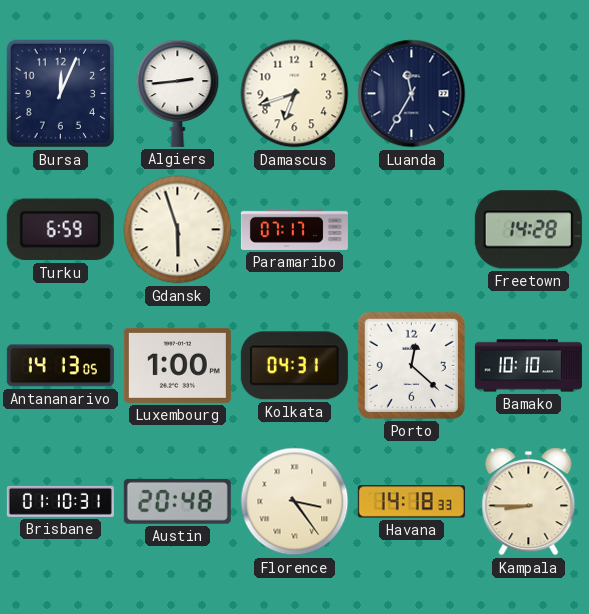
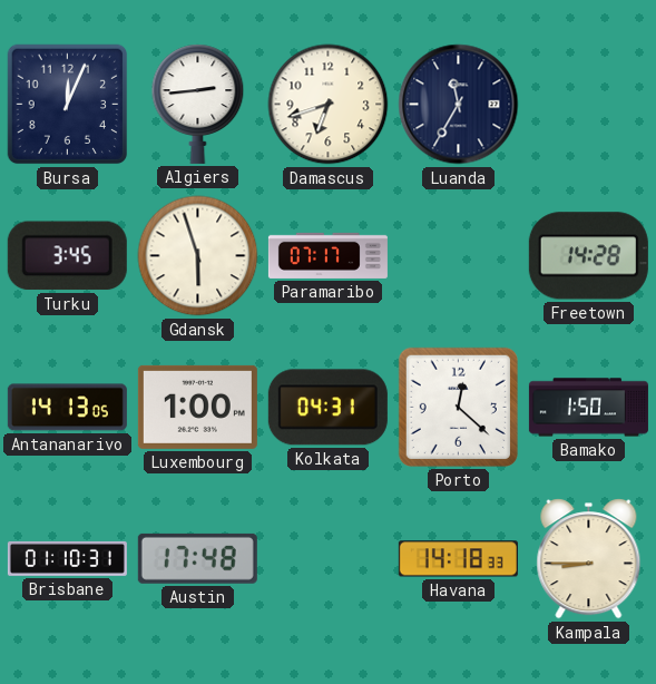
Turku: 6:59 -> 3:45 (67, 256)
Bamako: 10:10 -> 1:50 (588, 408)
Austin: 20:48 -> 17:48 (197, 558)
Florence: 3:24 -> none (295, 502)
